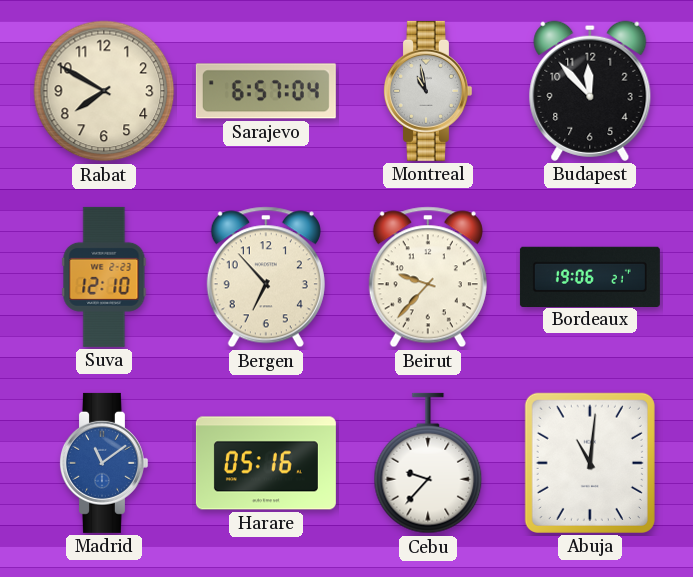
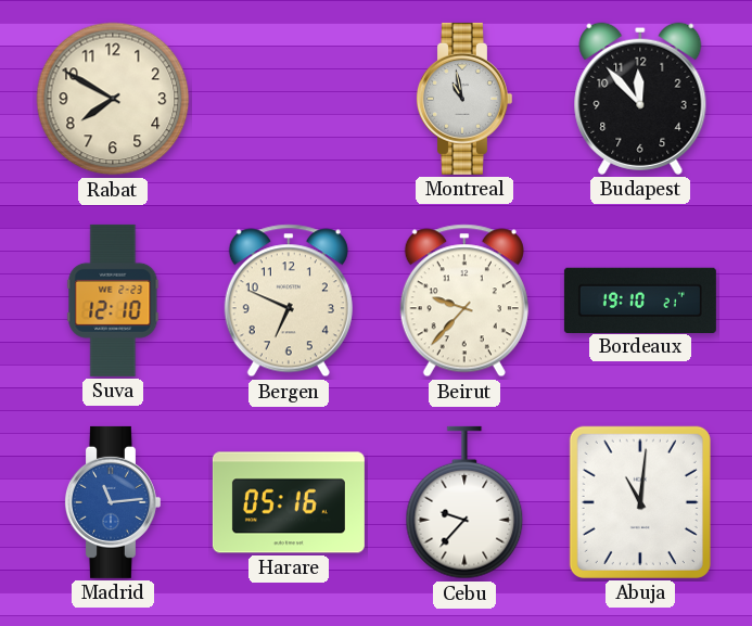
Sarajevo: 6:57 -> none (266, 91)
Bergen: 6:53 -> 6:49 (289, 301)
Bordeaux: 19:06 -> 19:10 (640, 299)
Madrid: 11:09 -> 11:14 (112, 502)
